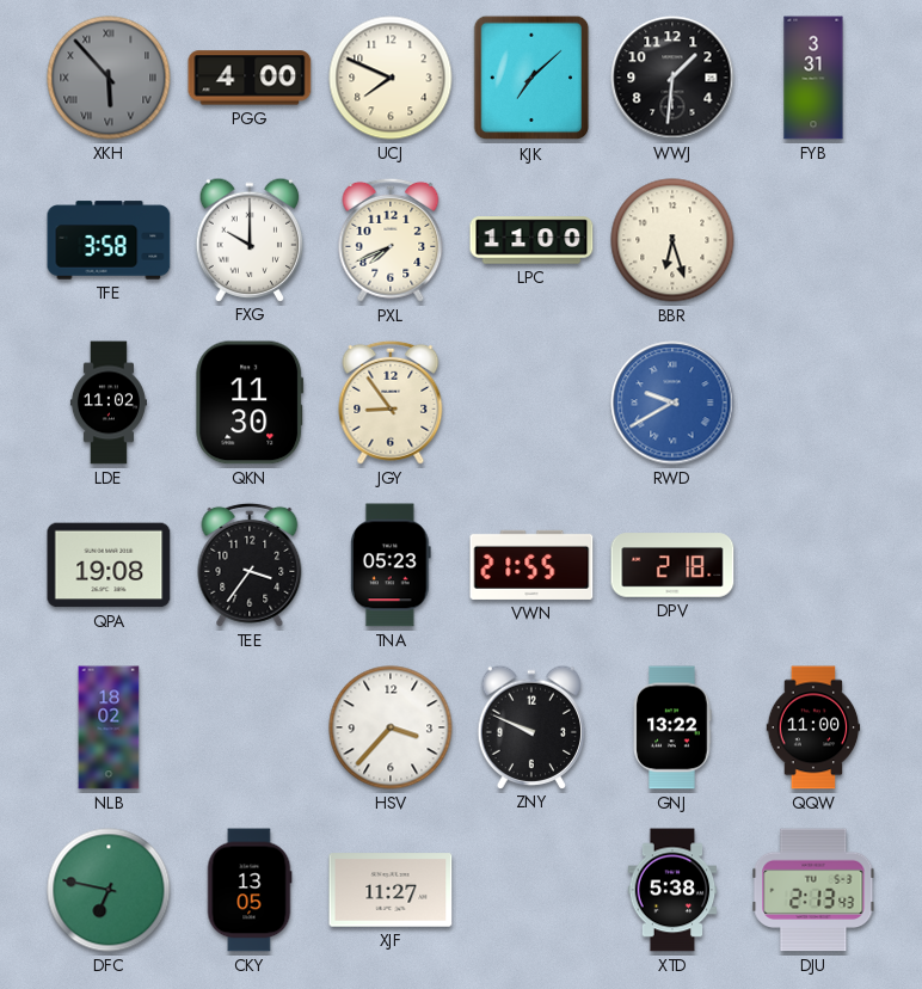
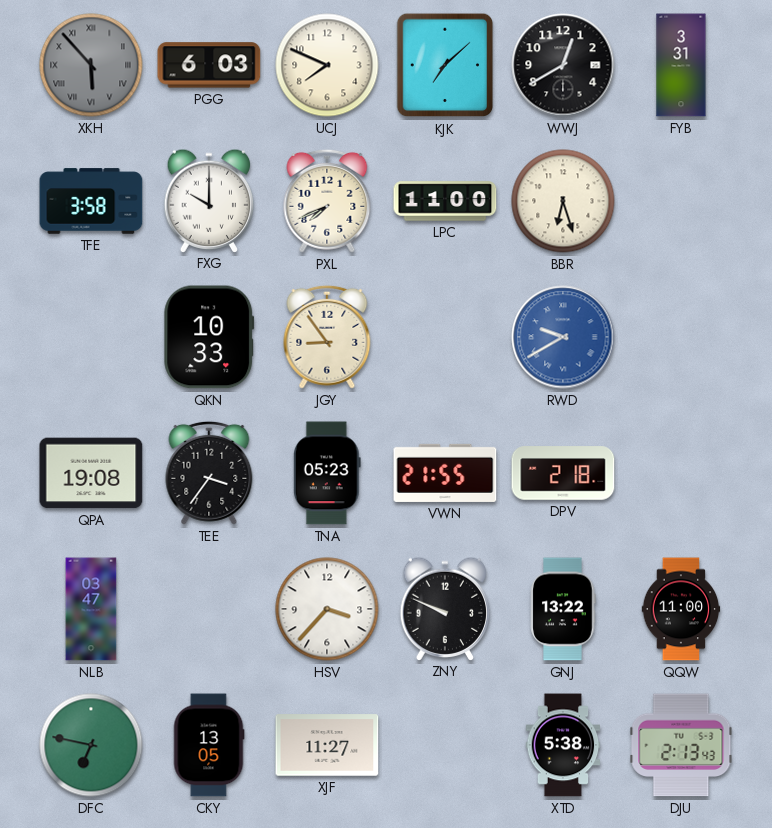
PGG: 4:00 -> 6:03 (209, 65)
WWJ: 1:31 -> 12:40 (563, 65)
LDE: 11:02 -> none (109, 403)
QKN: 11:30 -> 10:33 (209, 337)
NLB: 18:02 -> 03:47 (91, 609)
